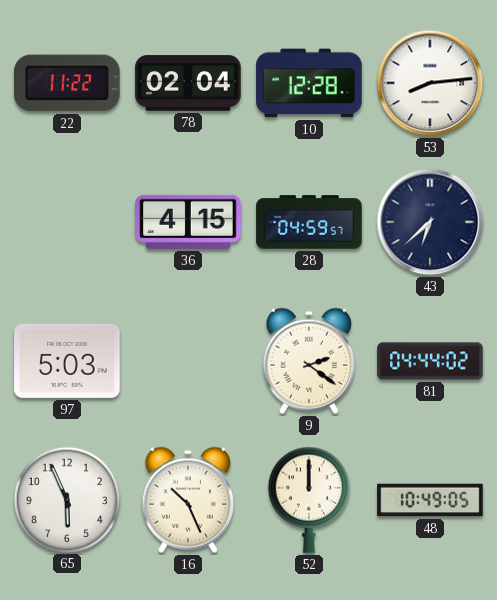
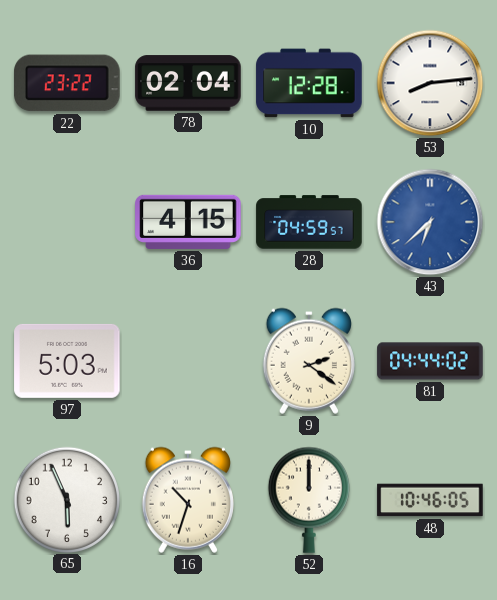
22: 11:22 -> 23:22 (67, 83)
43 dial: navy -> blue (430, 222)
16: 10:26 -> 10:33 (188, 500)
48: 10:49 -> 10:46 (430, 500)
